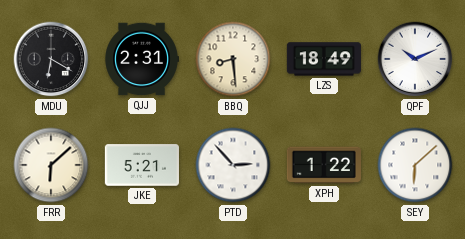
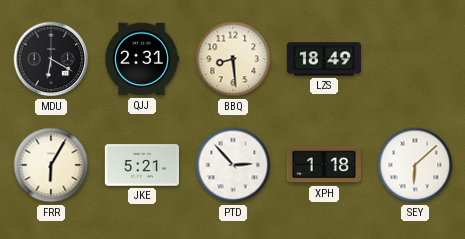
QPF: 10:11 -> none (415, 59)
FRR: 6:08 -> 6:05 (51, 165)
XPH: 1:22 -> 1:18 (324, 165)
